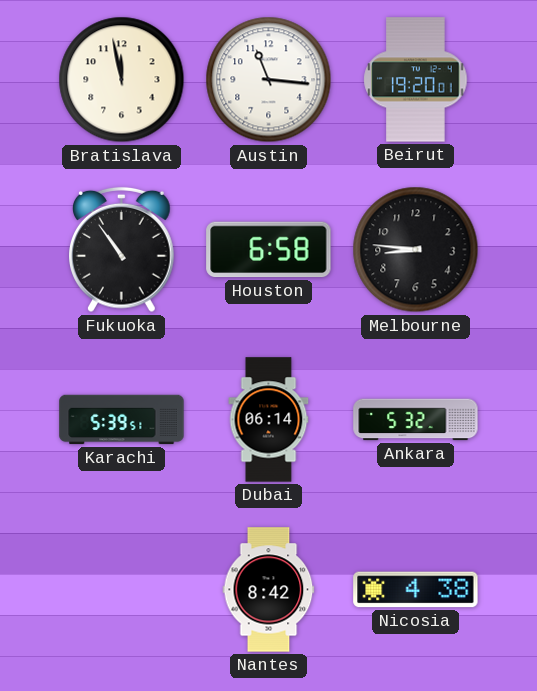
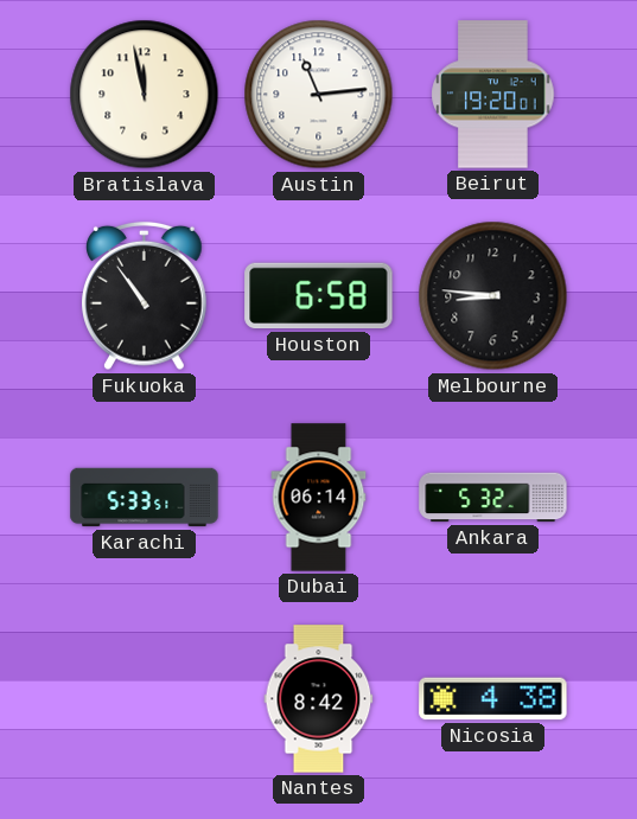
Austin: 11:16 -> 11:14 (319, 95)
Karachi: 5:39 -> 5:33 (145, 498)
